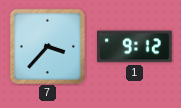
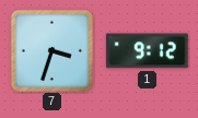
7: 3:37 -> 3:33 (51, 50)
